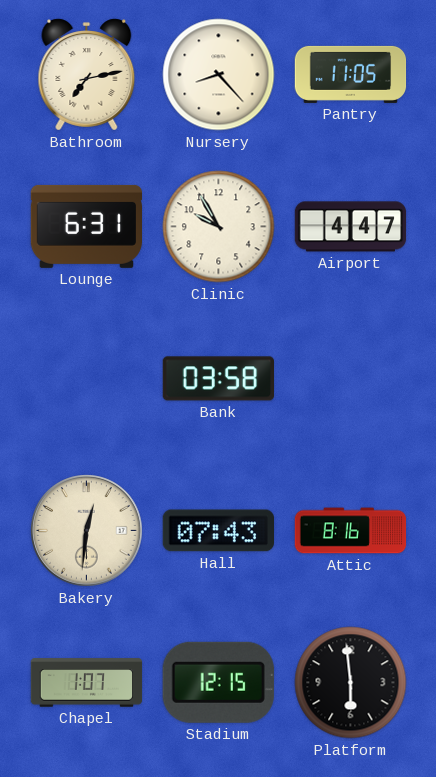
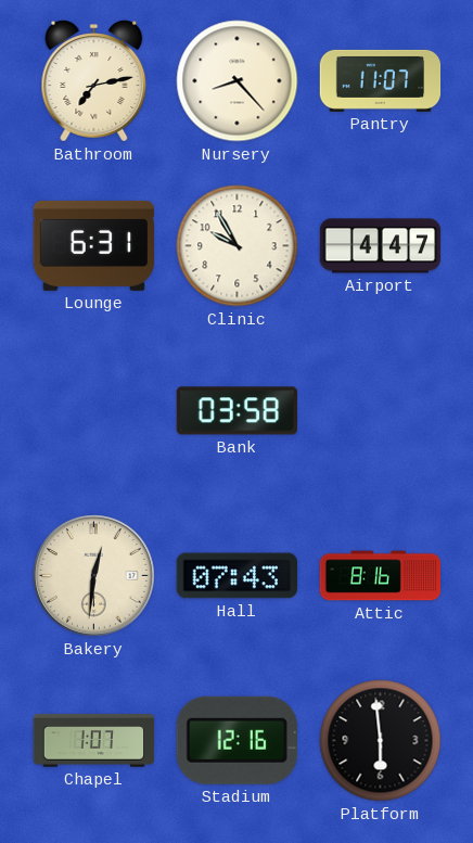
Pantry: 11:05 -> 11:07 (381, 80)
Stadium: 12:15 -> 12:16 (237, 740)
